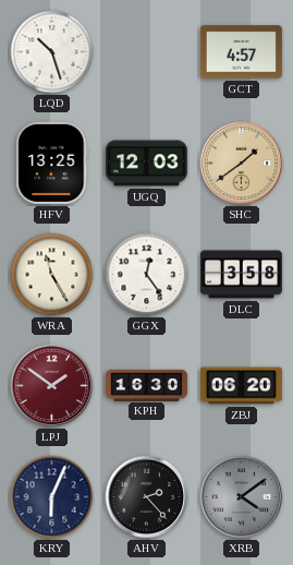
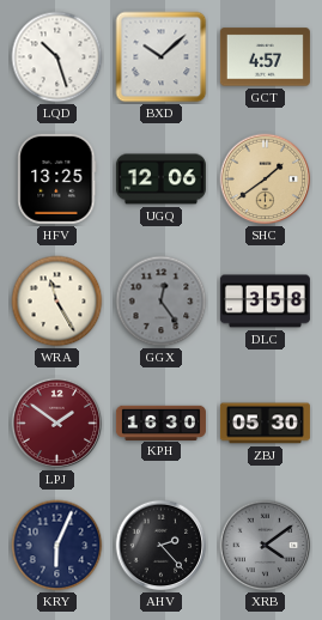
BXD: none -> 10:08 (162, 57)
UGQ: 12:03 -> 12:06 (160, 180)
GGX dial: white -> grey (162, 302)
ZBJ: 06:20 -> 05:30 (265, 424)
